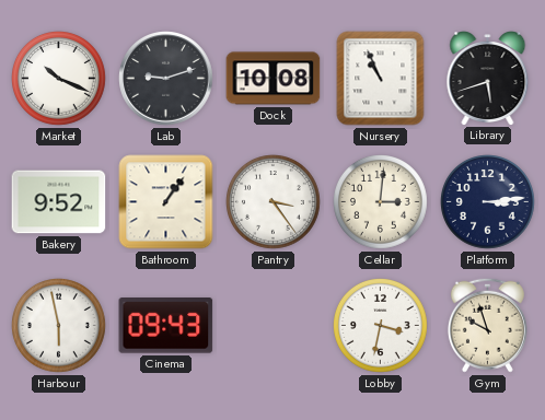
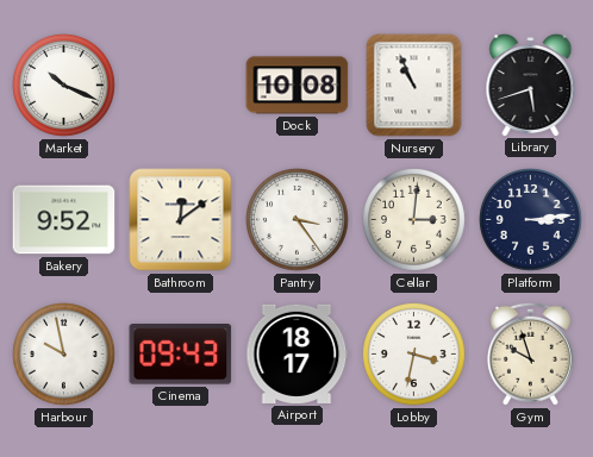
Lab: 9:12 -> none (166, 79)
Bathroom: 1:06 -> 12:09 (181, 220)
Harbour: 5:58 -> 9:58 (64, 355)
Airport: none -> 18:17 (298, 353)
